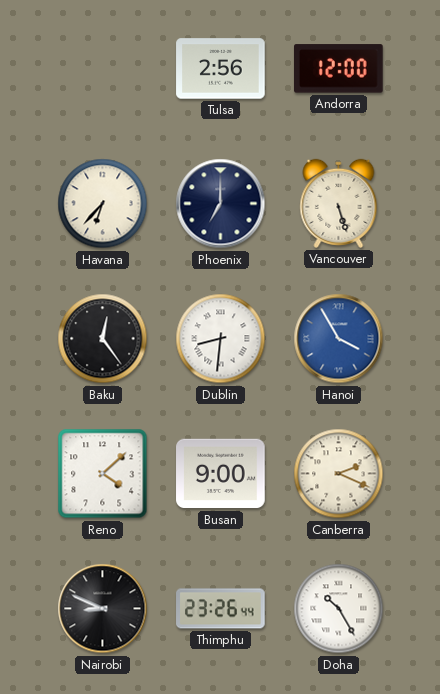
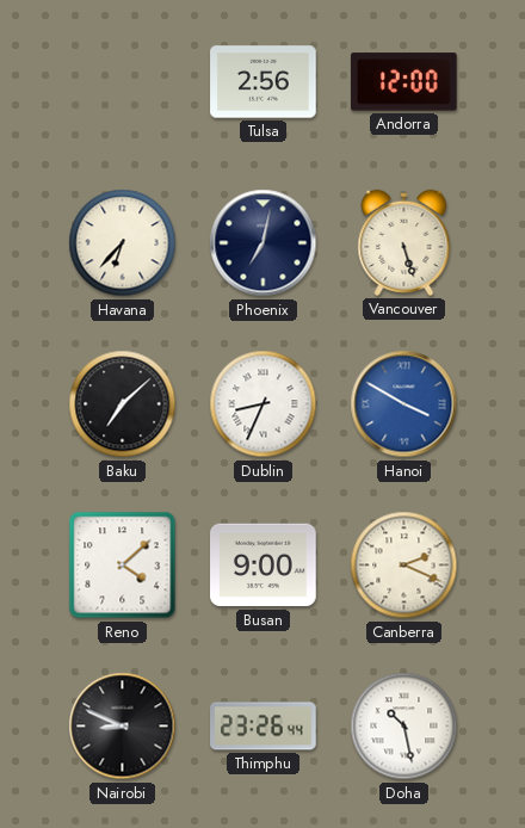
Phoenix: 7:00 -> 7:02 (264, 243)
Baku: 12:24 -> 7:08 (123, 404)
Dublin: 8:31 -> 8:34 (264, 404)
Hanoi: 3:55 -> 3:50 (404, 404)
Doha: 10:25 -> 10:28 (404, 727)
